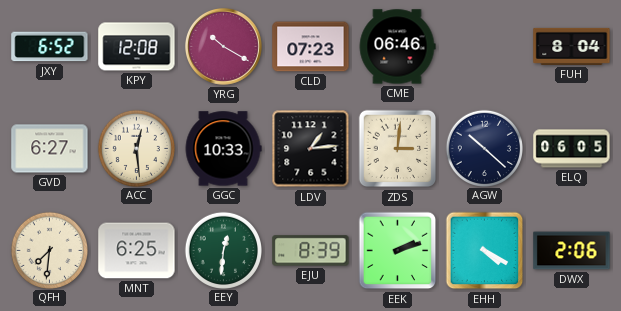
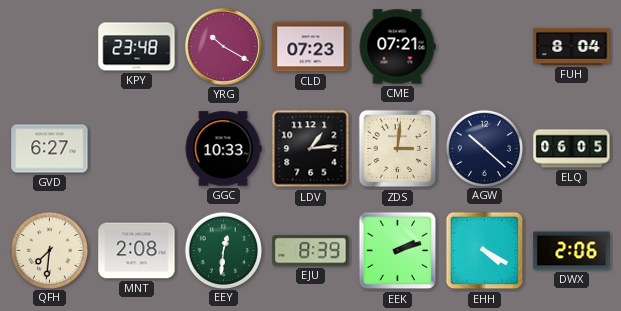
JXY: 6:52 -> none (50, 47)
KPY: 12:08 -> 23:48 (137, 47)
CME: 06:46 -> 07:21 (397, 47)
ACC: 12:29 -> none (136, 148)
MNT: 6:25 -> 2:08 (137, 251)
